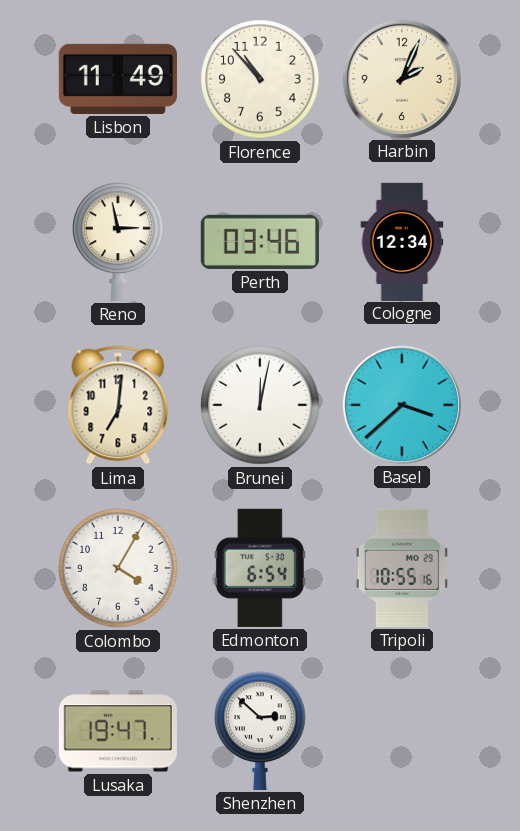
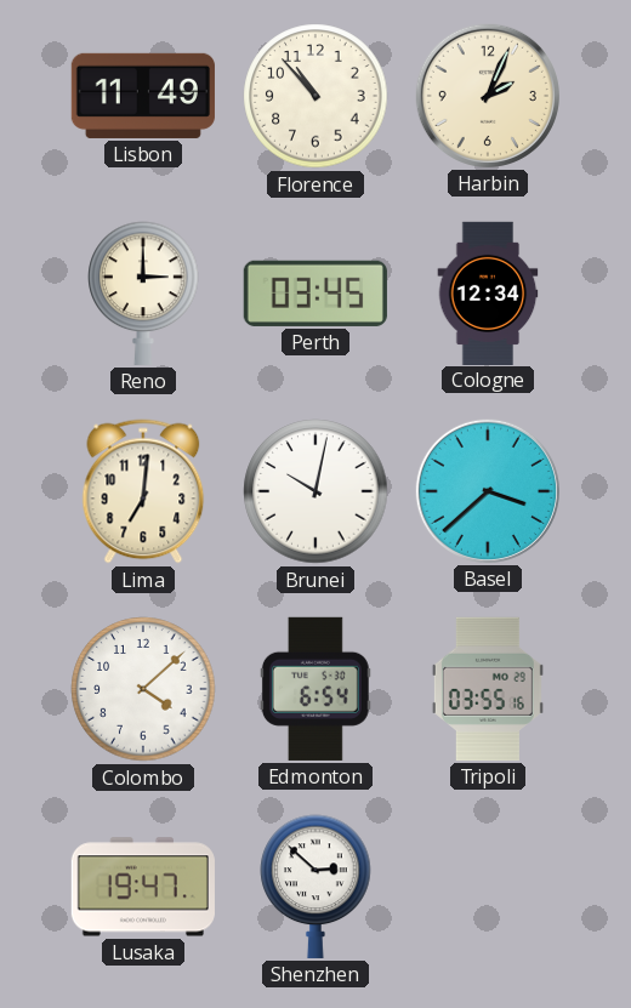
Reno: 2:58 -> 3:00 (143, 294)
Perth: 03:46 -> 03:45 (315, 294)
Brunei: 12:02 -> 10:02 (315, 491)
Colombo: 4:05 -> 4:08 (143, 689)
Tripoli: 10:55 -> 03:55 (488, 689)
